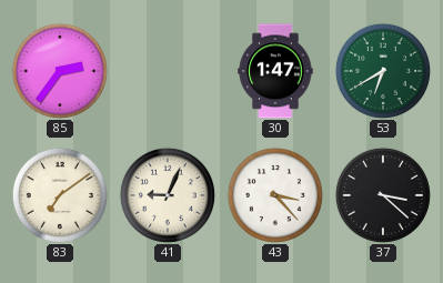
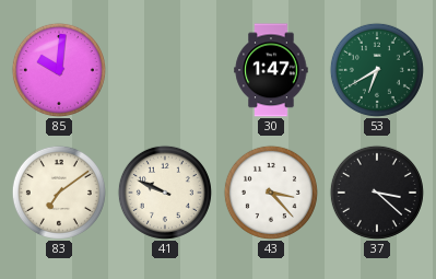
85: 2:36 -> 10:01 (59, 70)
41: 9:04 -> 9:49 (165, 193)
